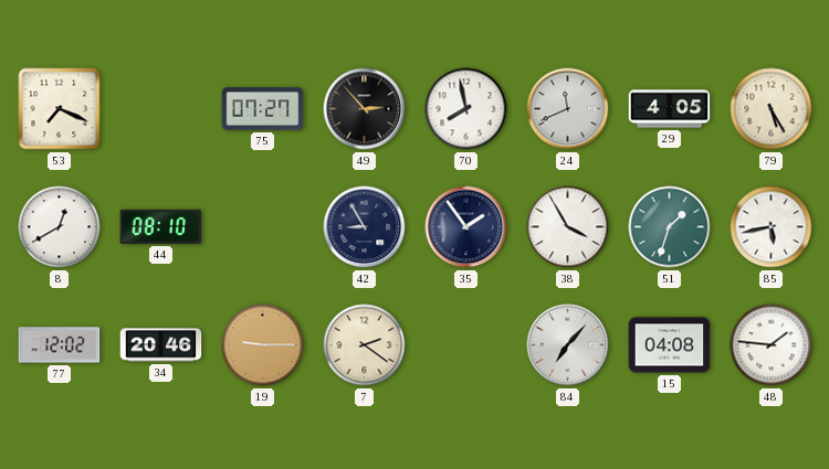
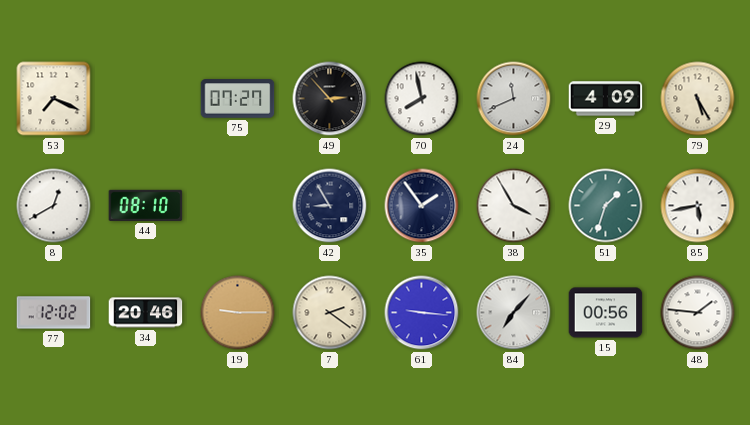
29: 4:05 -> 4:09 (606, 99)
61: none -> 9:16 (422, 313)
15: 04:08 -> 00:56 (606, 313)
